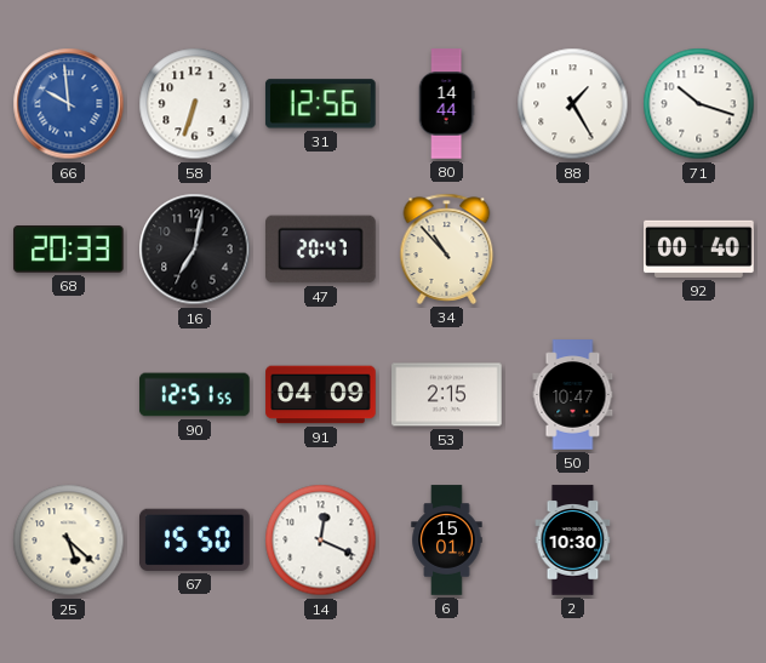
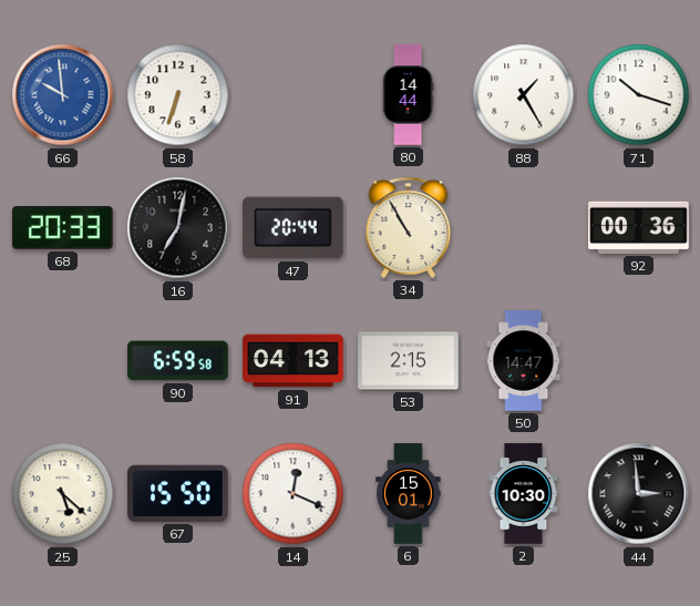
31: 12:56 -> none (320, 104)
47: 20:47 -> 20:44 (294, 228)
34: 10:53 -> 10:55 (409, 227)
92: 00:40 -> 00:36 (639, 227)
90: 12:51 -> 6:59 (178, 361)
91: 04:09 -> 04:13 (294, 361)
50: 10:47 -> 14:47 (524, 361)
44: none -> 2:59 (639, 494)
